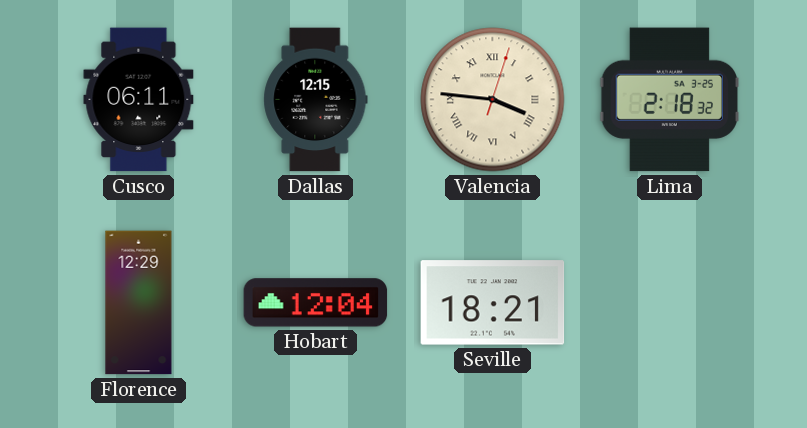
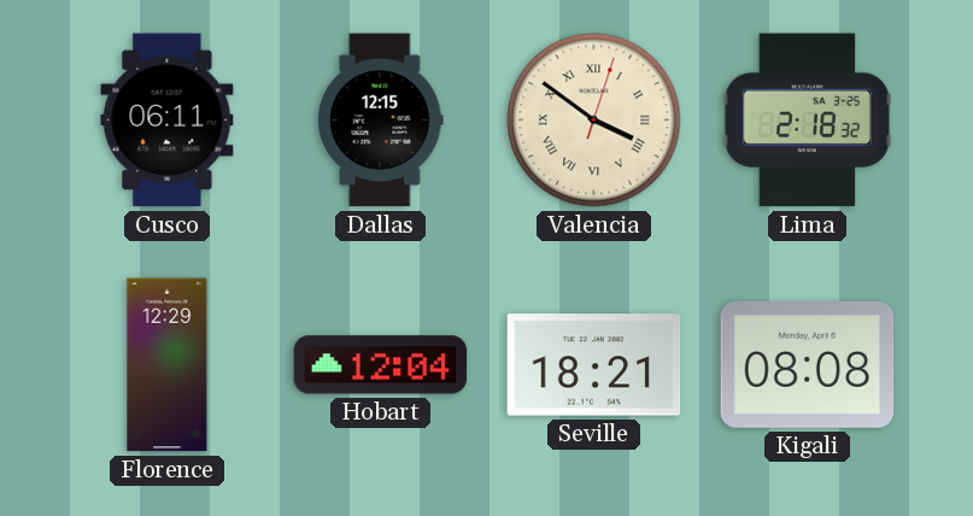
Valencia: 3:46 -> 3:51 (594, 121)
Kigali: none -> 08:08 (808, 364)
